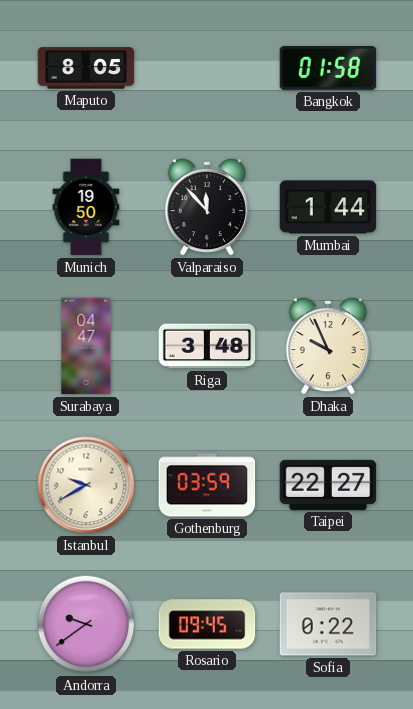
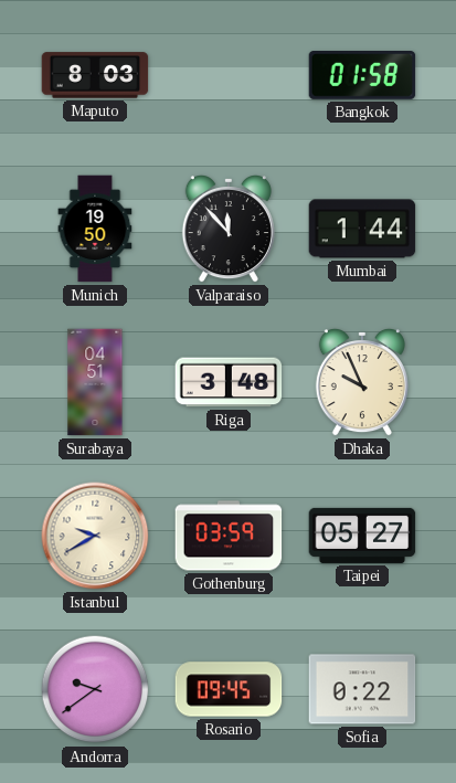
Maputo: 8:05 -> 8:03 (95, 75)
Surabaya: 04:47 -> 04:51 (95, 382)
Taipei: 22:27 -> 05:27 (362, 536)
